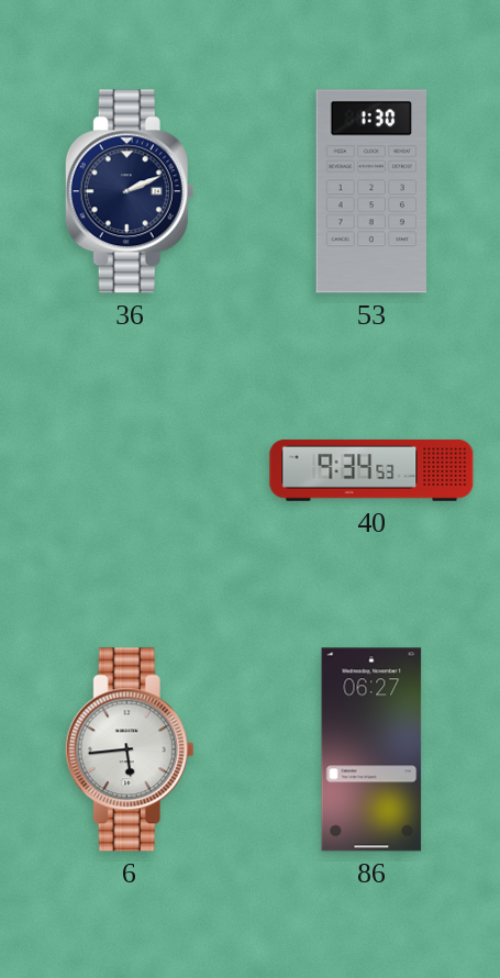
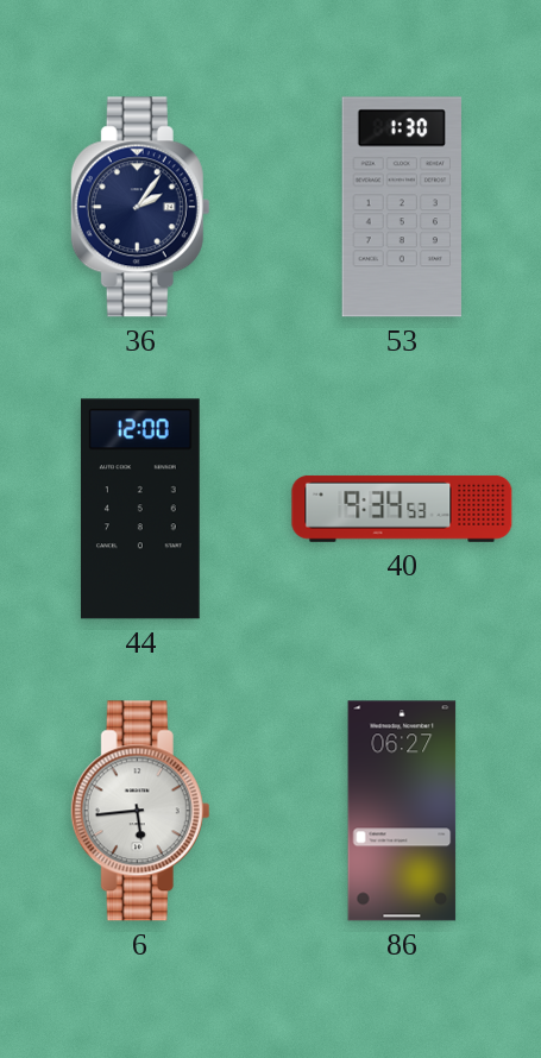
36: 2:11 -> 2:06 (140, 207)
44: none -> 12:00 (140, 509)
